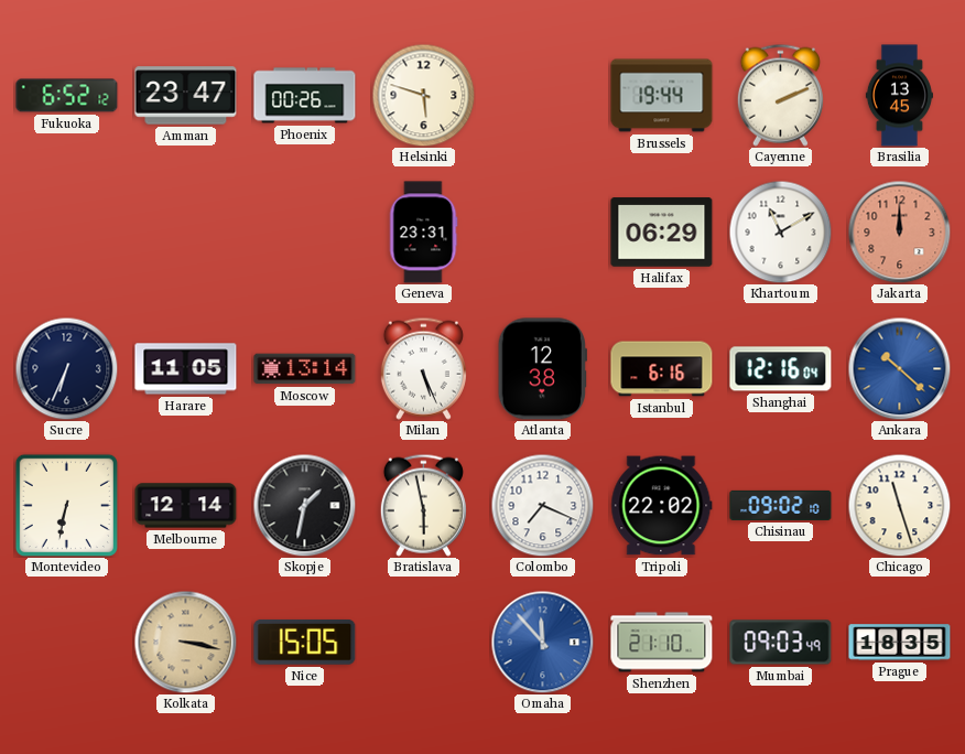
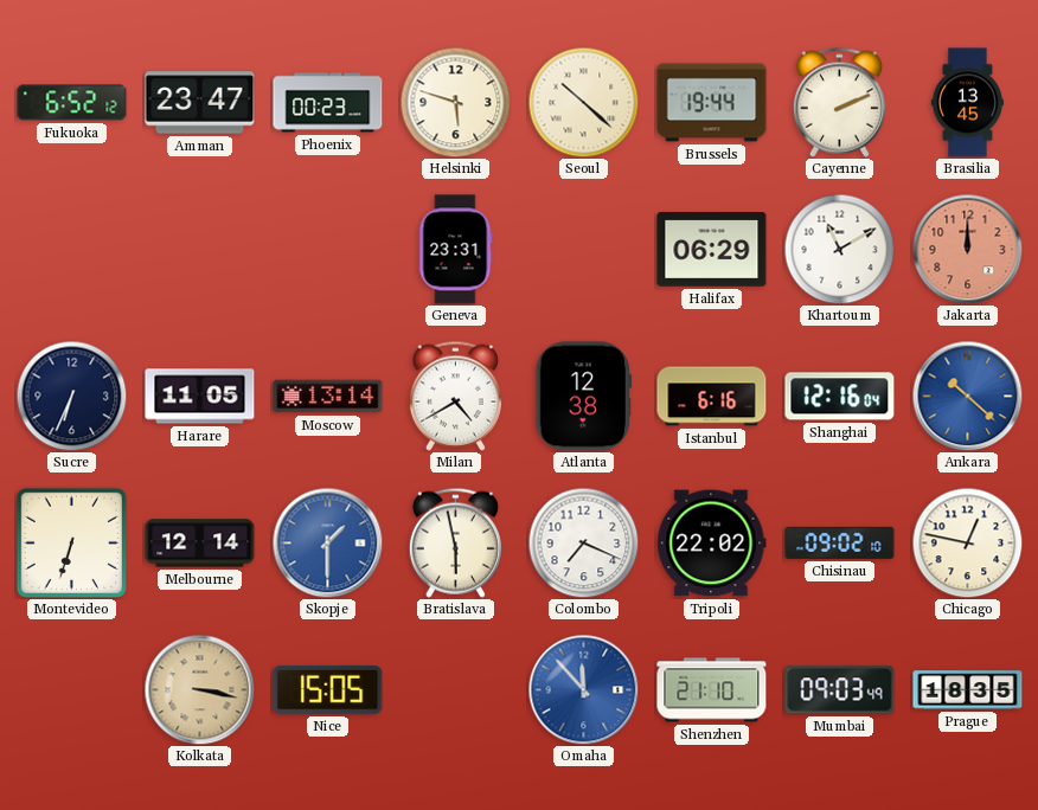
Phoenix: 00:26 -> 00:23 (328, 103)
Seoul: none -> 10:22 (583, 102)
Milan: 5:26 -> 4:40 (455, 396)
Montevideo: 6:32 -> 6:33 (71, 542)
Skopje: 1:32 -> 1:30 (327, 542)
Skopje dial: black -> blue (327, 542)
Chicago: 11:27 -> 12:47 (967, 542)
